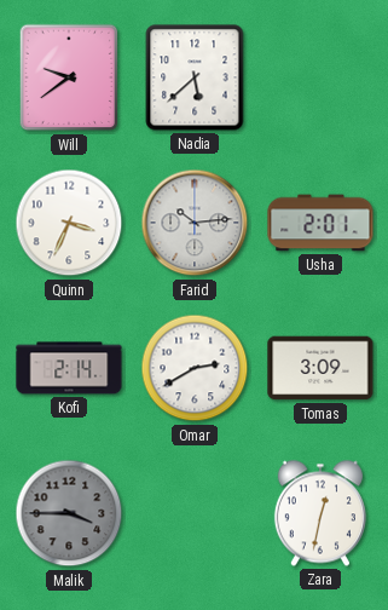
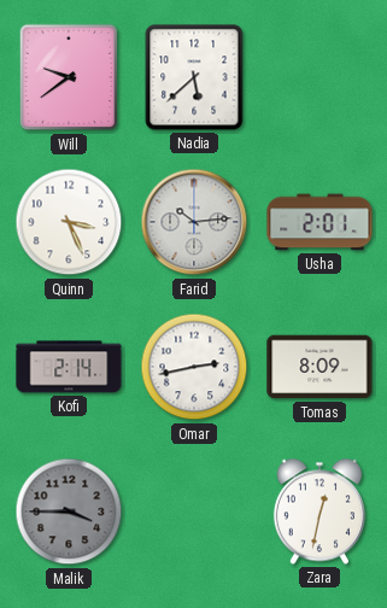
Quinn: 3:34 -> 3:26 (69, 222)
Omar: 2:40 -> 2:43 (194, 367)
Tomas: 3:09 -> 8:09 (319, 367)
